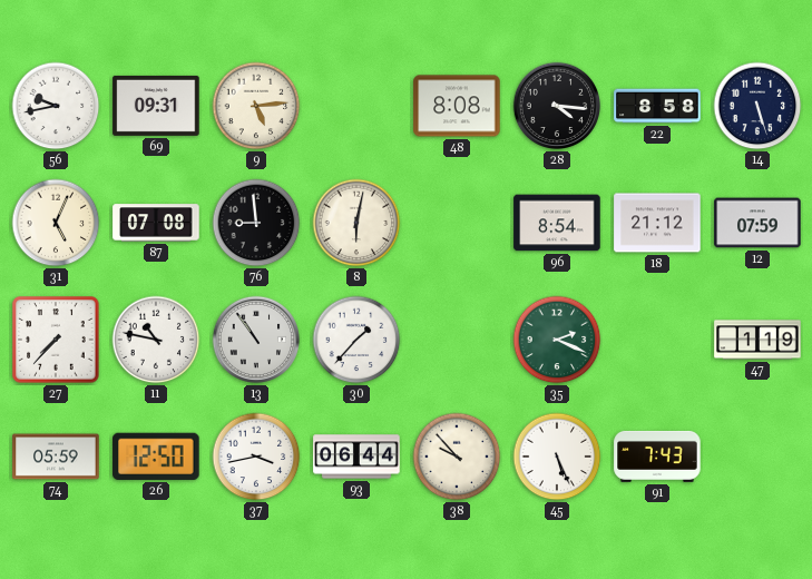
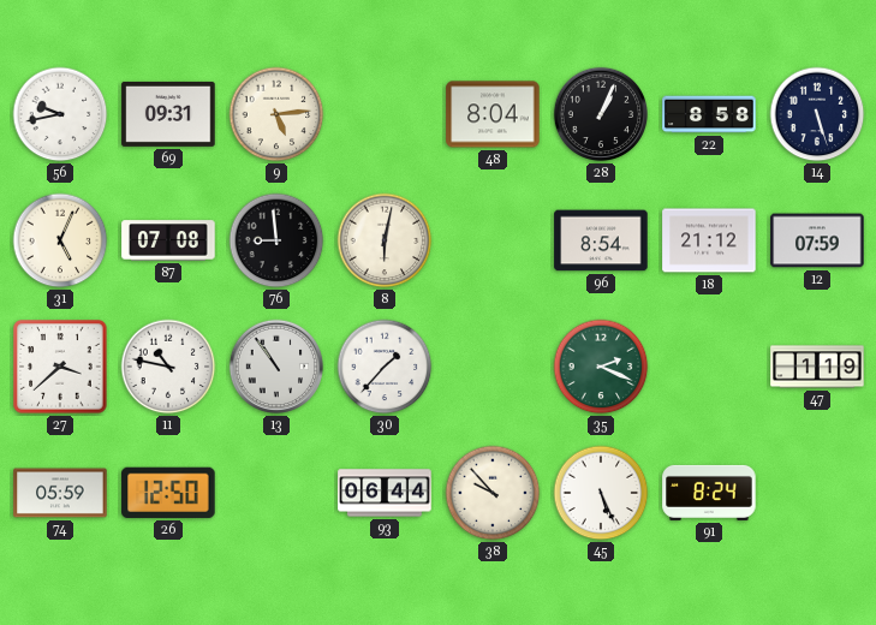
48: 8:08 -> 8:04 (493, 114)
28: 4:16 -> 1:04 (601, 114)
27: 7:37 -> 3:38 (60, 367)
37: 3:43 -> none (256, 457)
91: 7:43 -> 8:24 (709, 493)
